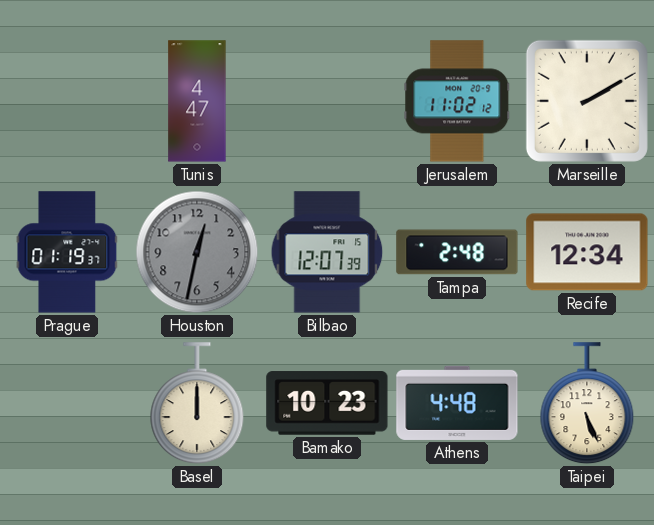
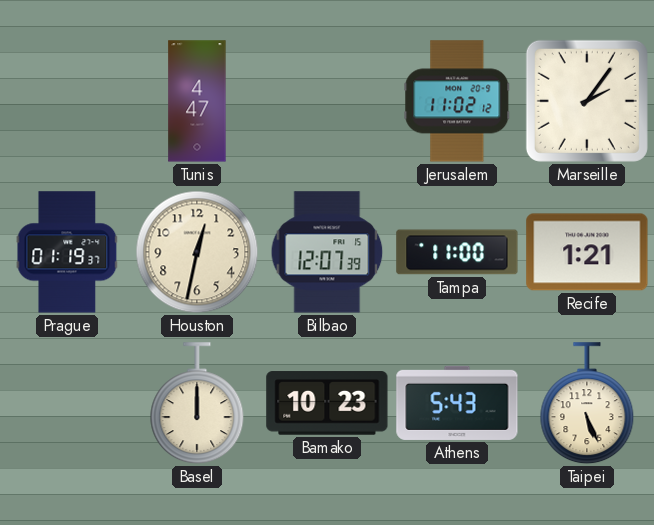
Marseille: 2:10 -> 2:06 (587, 101)
Houston dial: grey -> cream (197, 252)
Tampa: 2:48 -> 11:00 (457, 252)
Recife: 12:34 -> 1:21 (587, 252)
Athens: 4:48 -> 5:43 (457, 403)
